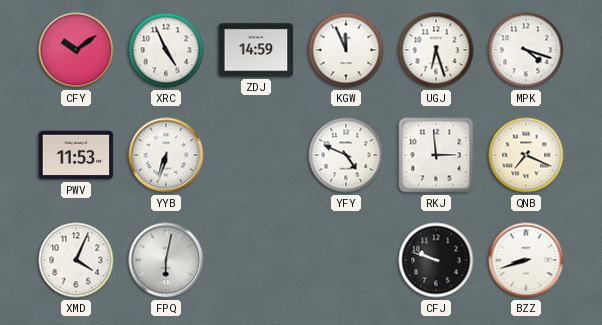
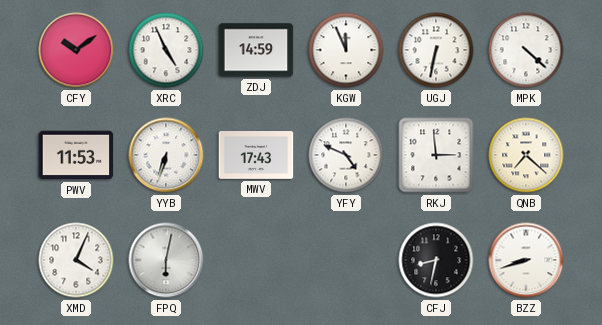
UGJ: 6:27 -> 6:32 (436, 50)
MPK: 4:18 -> 4:22 (526, 50)
MWV: none -> 17:43 (256, 156)
QNB: 7:19 -> 7:22 (526, 155)
CFJ: 9:48 -> 8:32 (436, 260)
